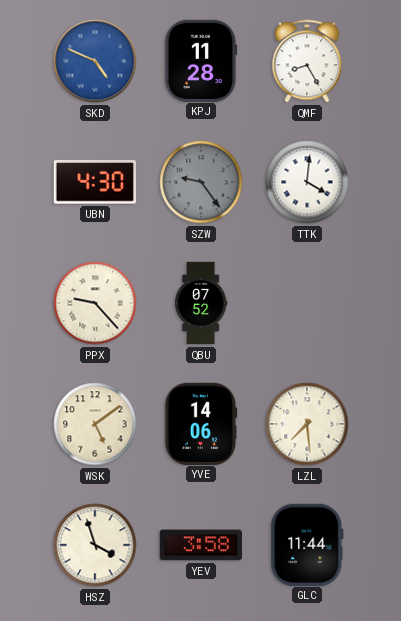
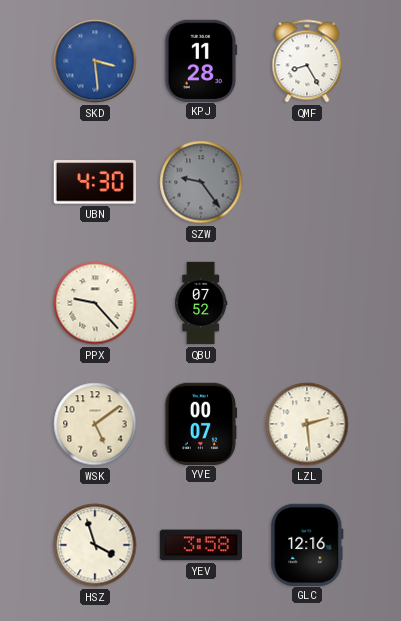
SKD: 4:49 -> 3:29 (95, 61)
TTK: 4:01 -> none (307, 182)
YVE: 14:06 -> 00:07 (201, 423)
LZL: 7:29 -> 2:29 (307, 424)
GLC: 11:44 -> 12:16 (307, 544)
